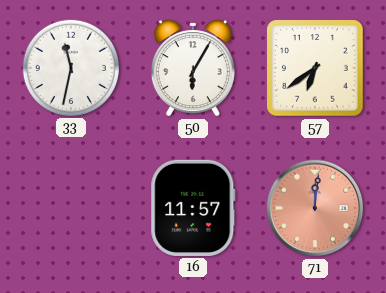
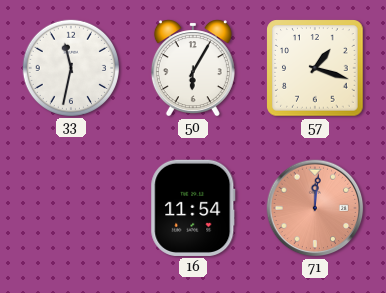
57: 6:39 -> 1:18 (315, 68)
16: 11:57 -> 11:54 (193, 208)
